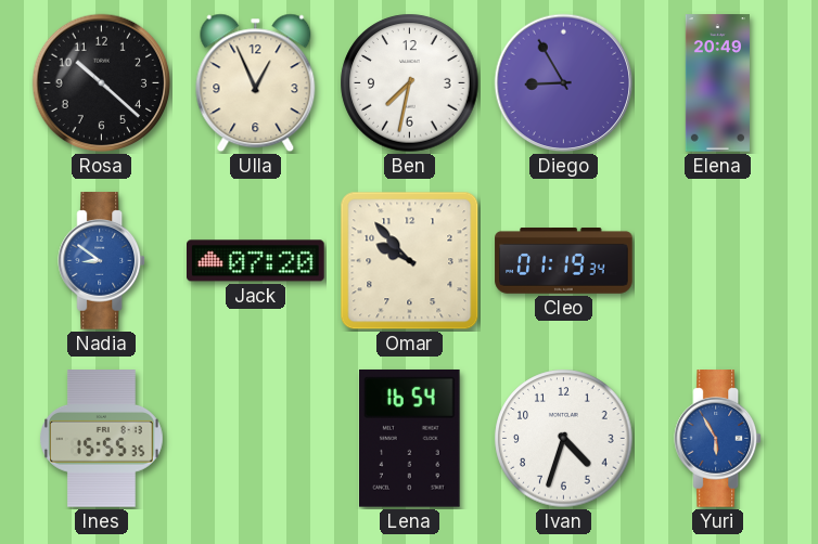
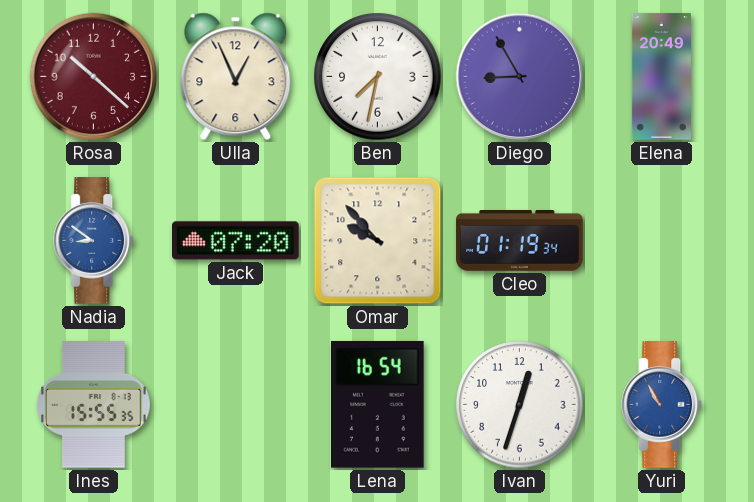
Rosa dial: black -> burgundy (94, 77)
Ivan: 4:33 -> 12:33 (520, 405)
Yuri: 5:55 -> 10:55 (662, 405)
